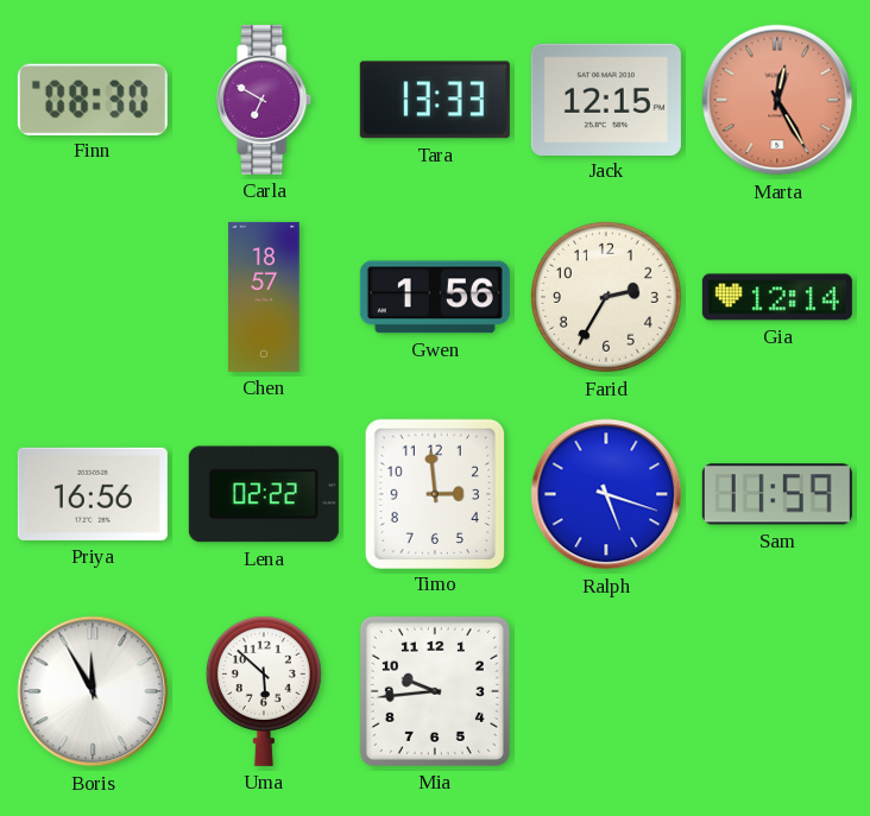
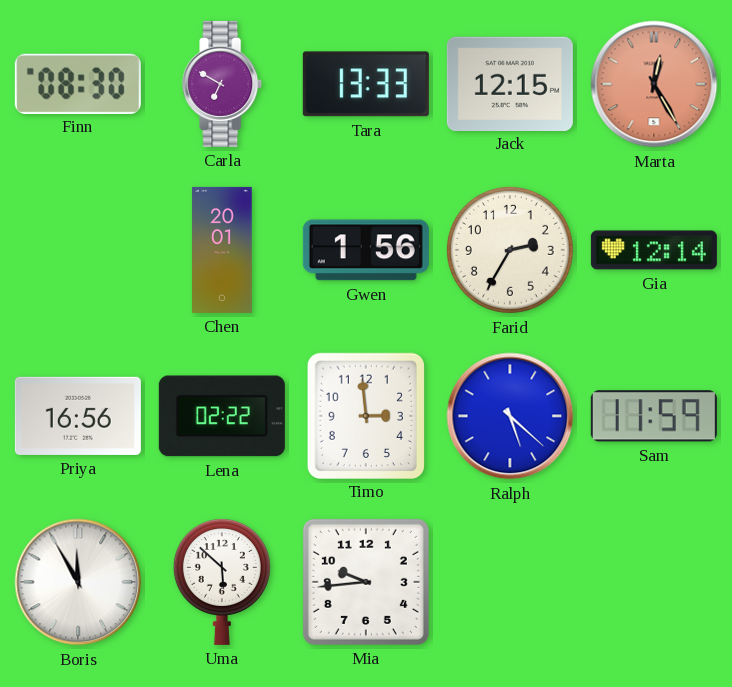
Chen: 18:57 -> 20:01 (222, 250)
Ralph: 5:18 -> 5:22 (510, 416)
